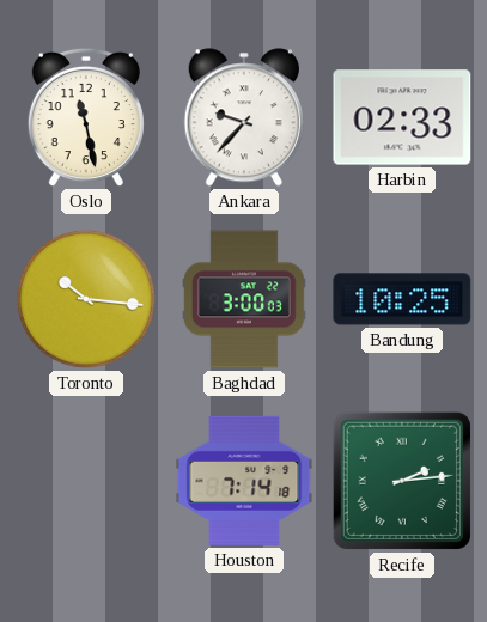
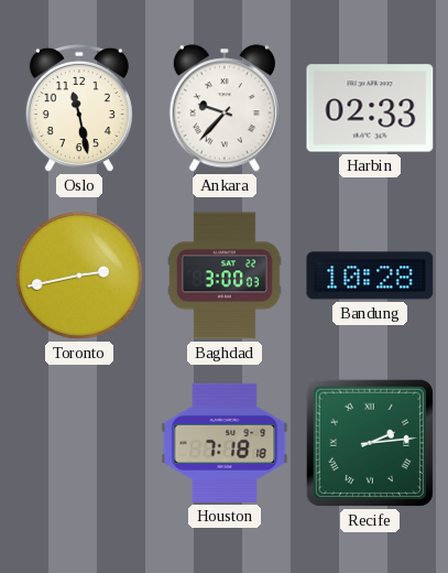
Toronto: 10:16 -> 2:43 (79, 275)
Bandung: 10:25 -> 10:28 (370, 275)
Houston: 7:14 -> 7:18 (225, 443)
